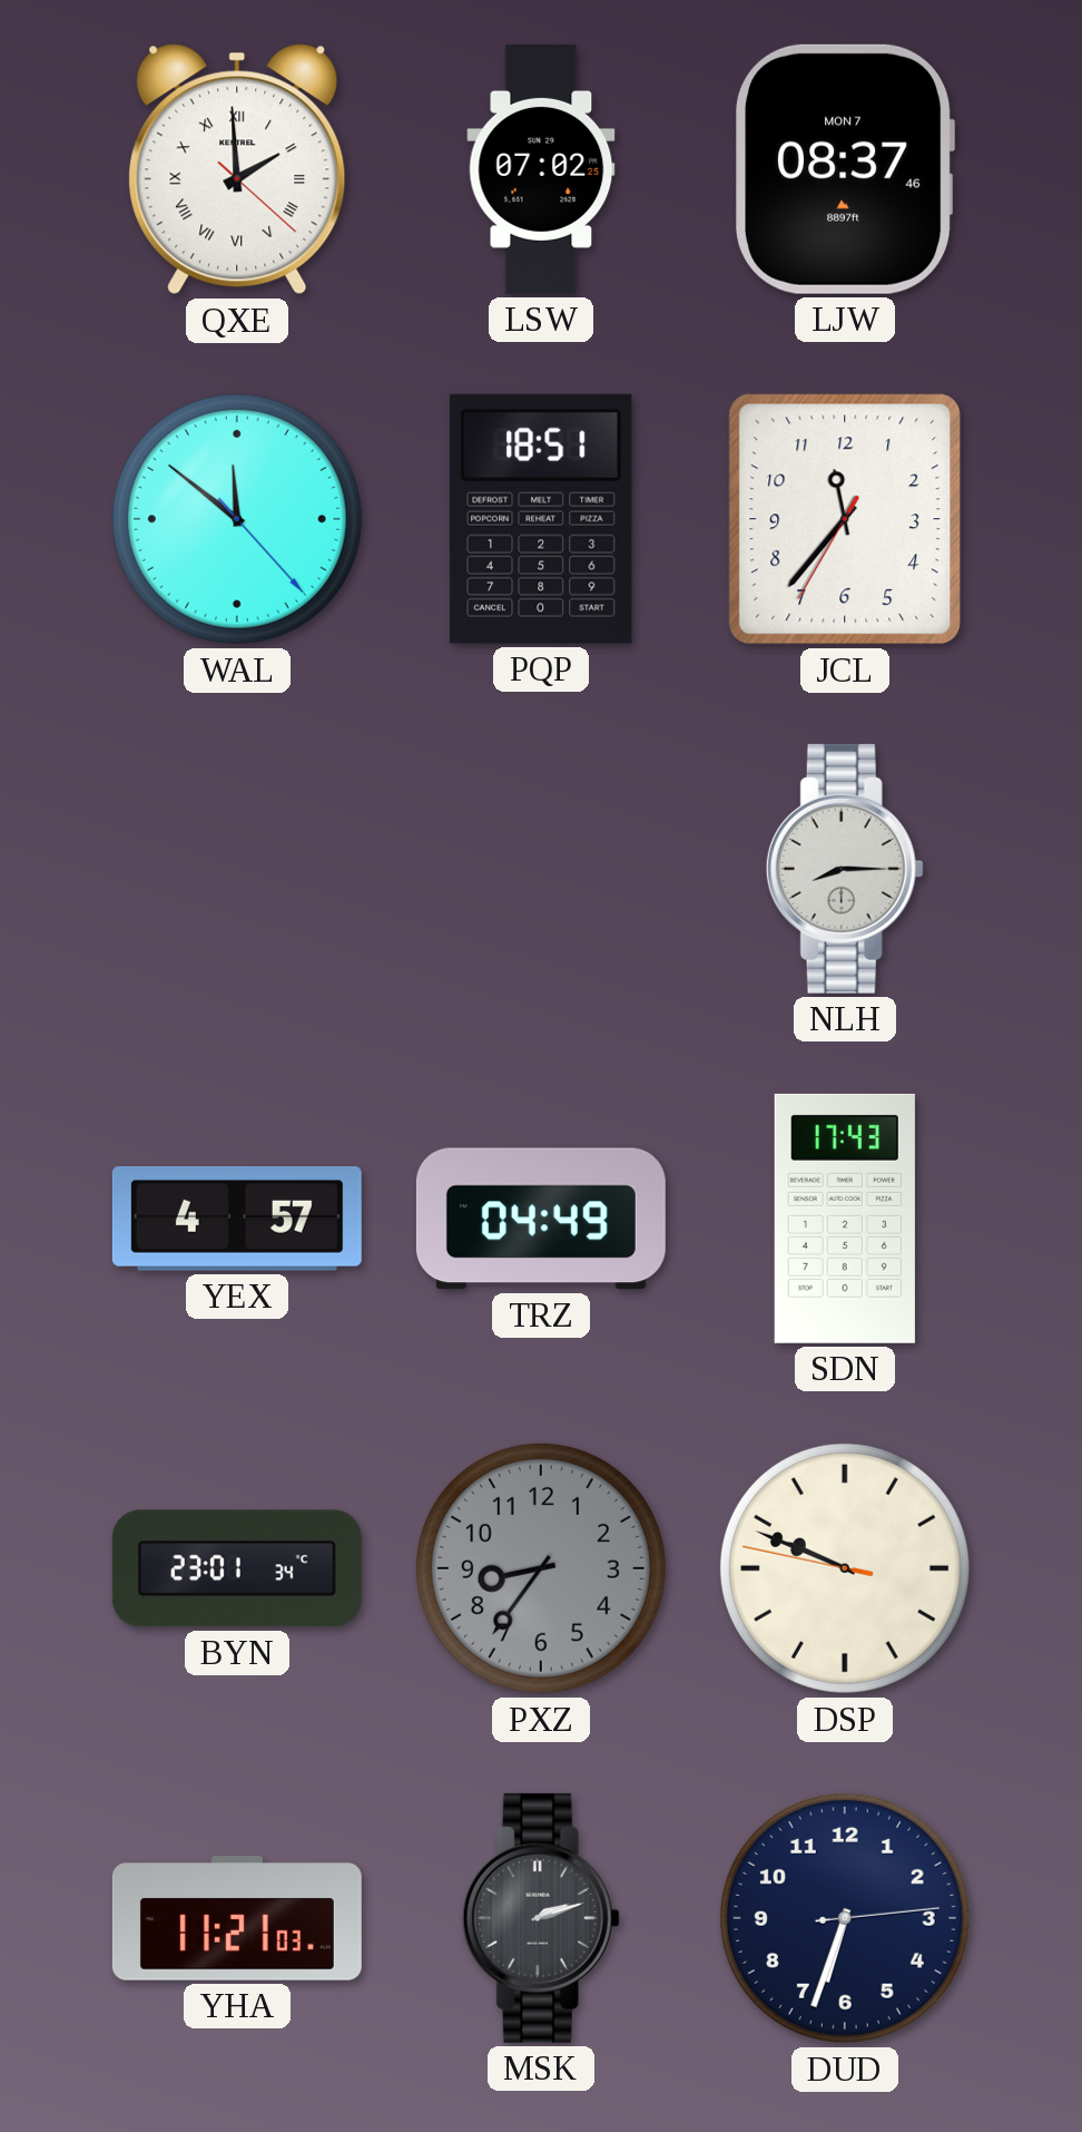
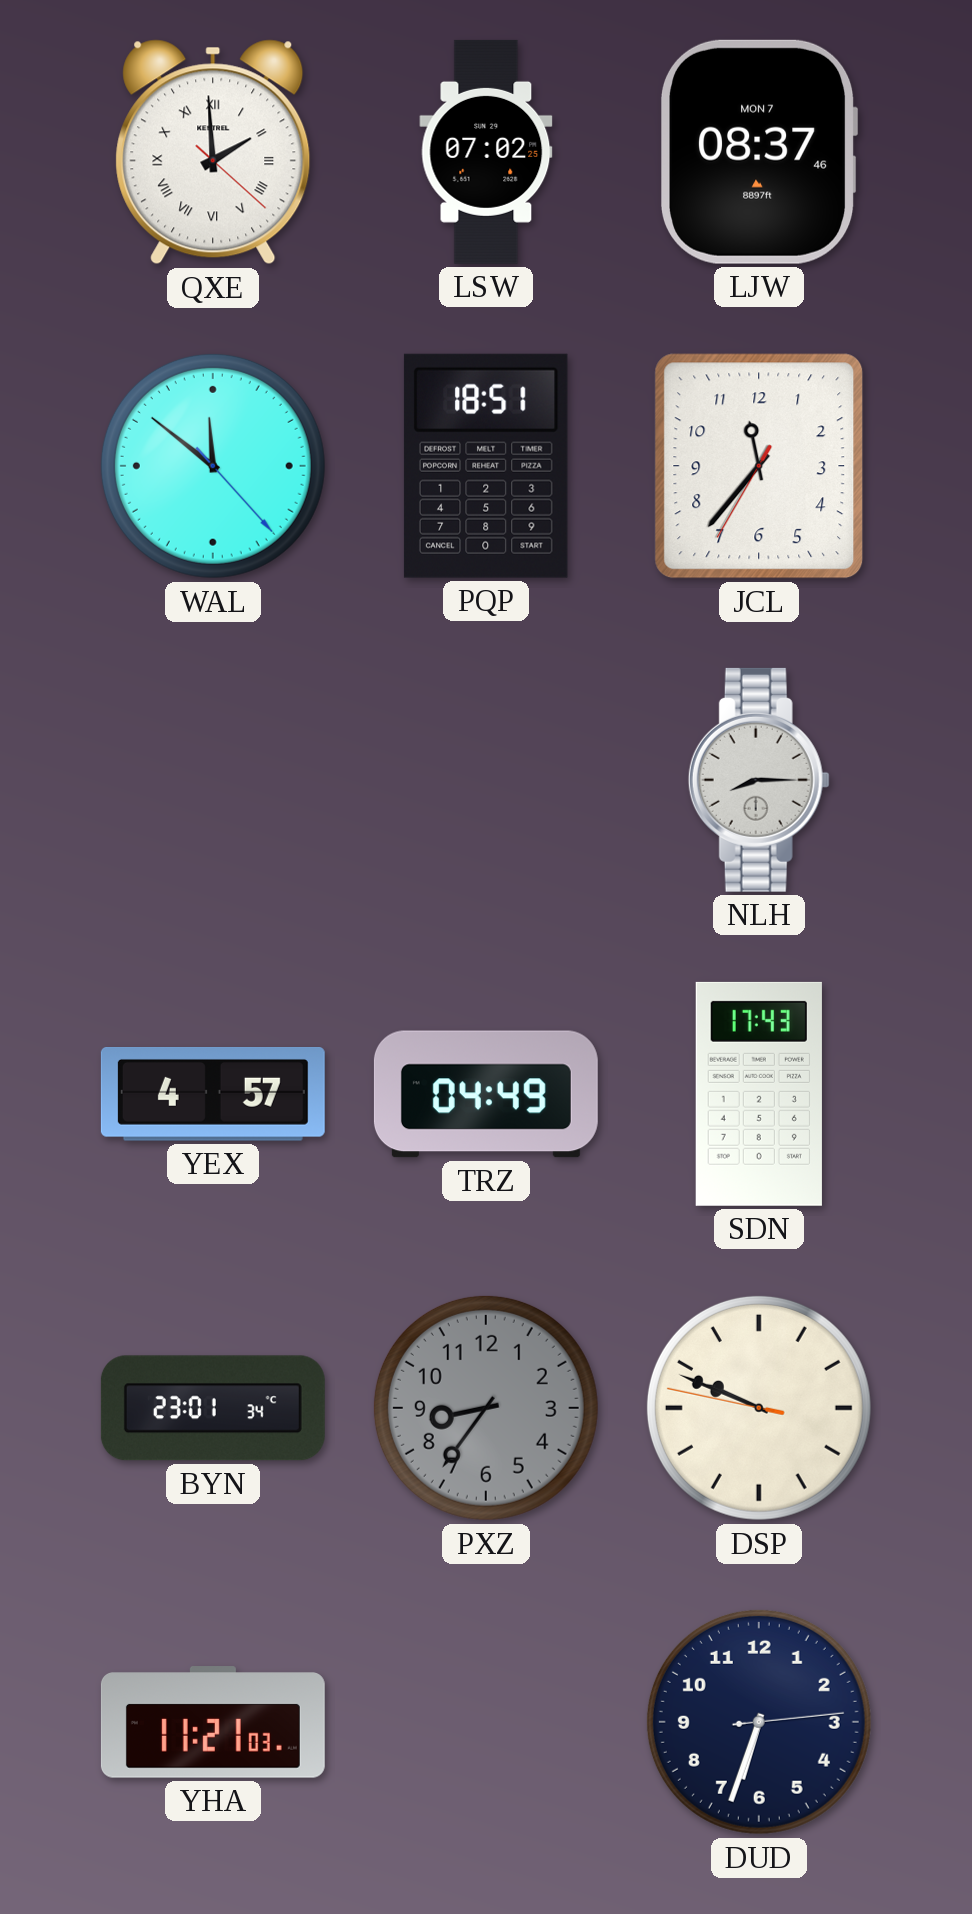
MSK: 2:12 -> none (541, 1918)
